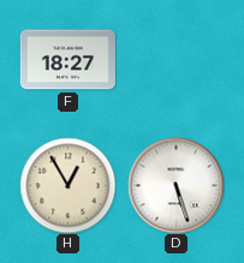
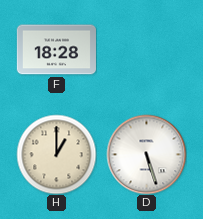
F: 18:27 -> 18:28 (56, 50)
H: 12:55 -> 1:00 (56, 154)
